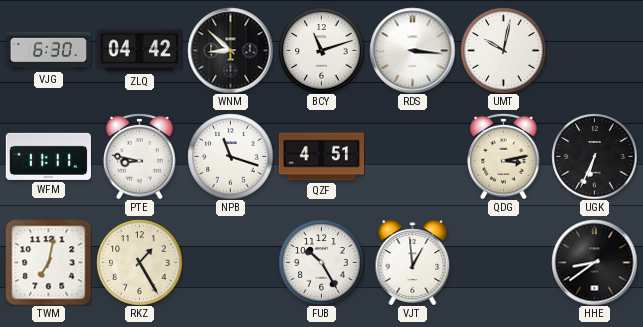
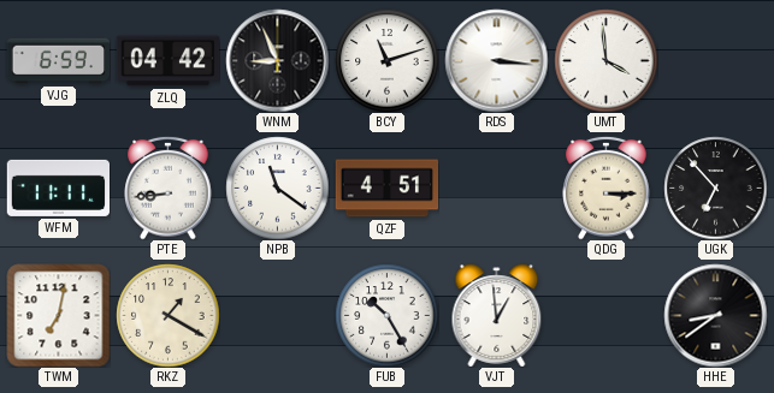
VJG: 6:30 -> 6:59 (58, 61)
WNM: 8:52 -> 8:56 (277, 60)
UMT: 10:02 -> 3:59 (605, 60)
PTE: 8:47 -> 8:44 (169, 187)
NPB: 11:18 -> 11:21 (277, 187)
QDG: 3:13 -> 3:15 (607, 187)
UGK: 6:34 -> 6:53 (715, 187)
RKZ: 1:25 -> 1:20 (167, 315)
